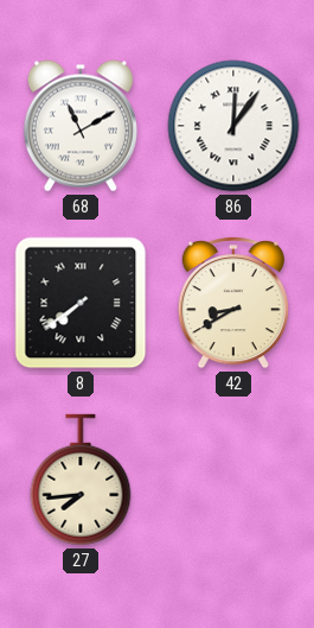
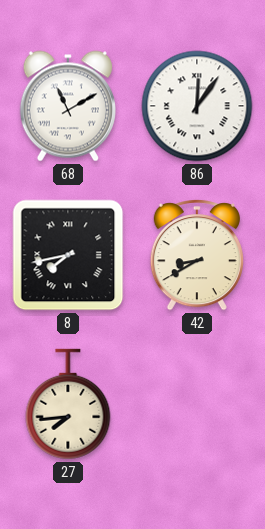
8: 7:39 -> 7:43 (68, 255)
